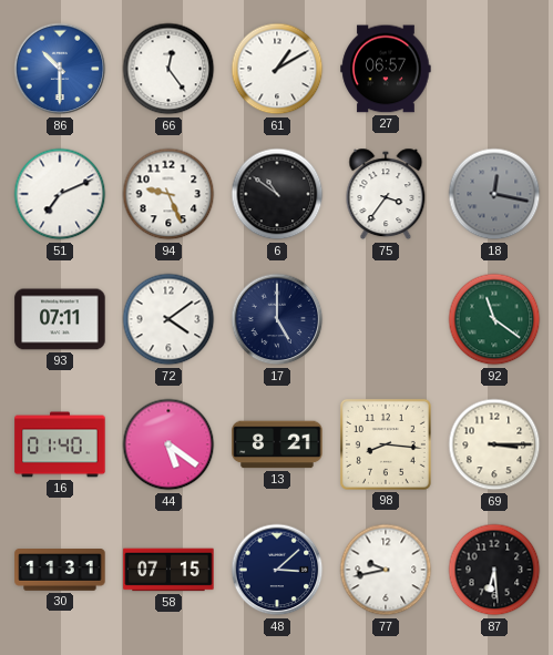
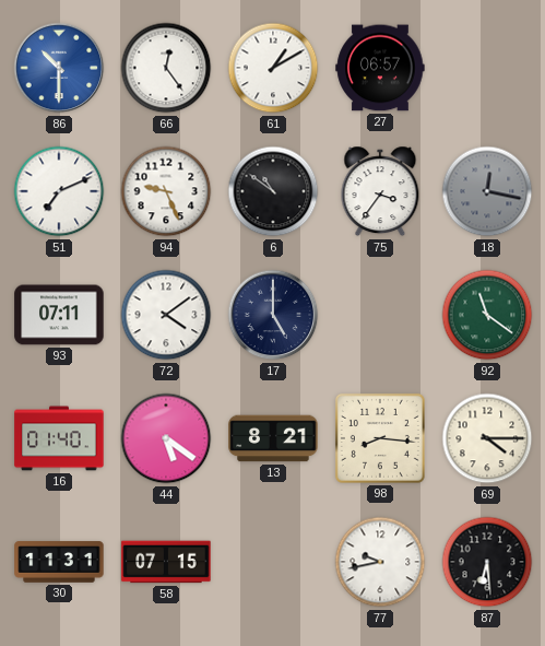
69: 3:15 -> 4:15 (487, 438)
48: 3:08 -> none (277, 570)
